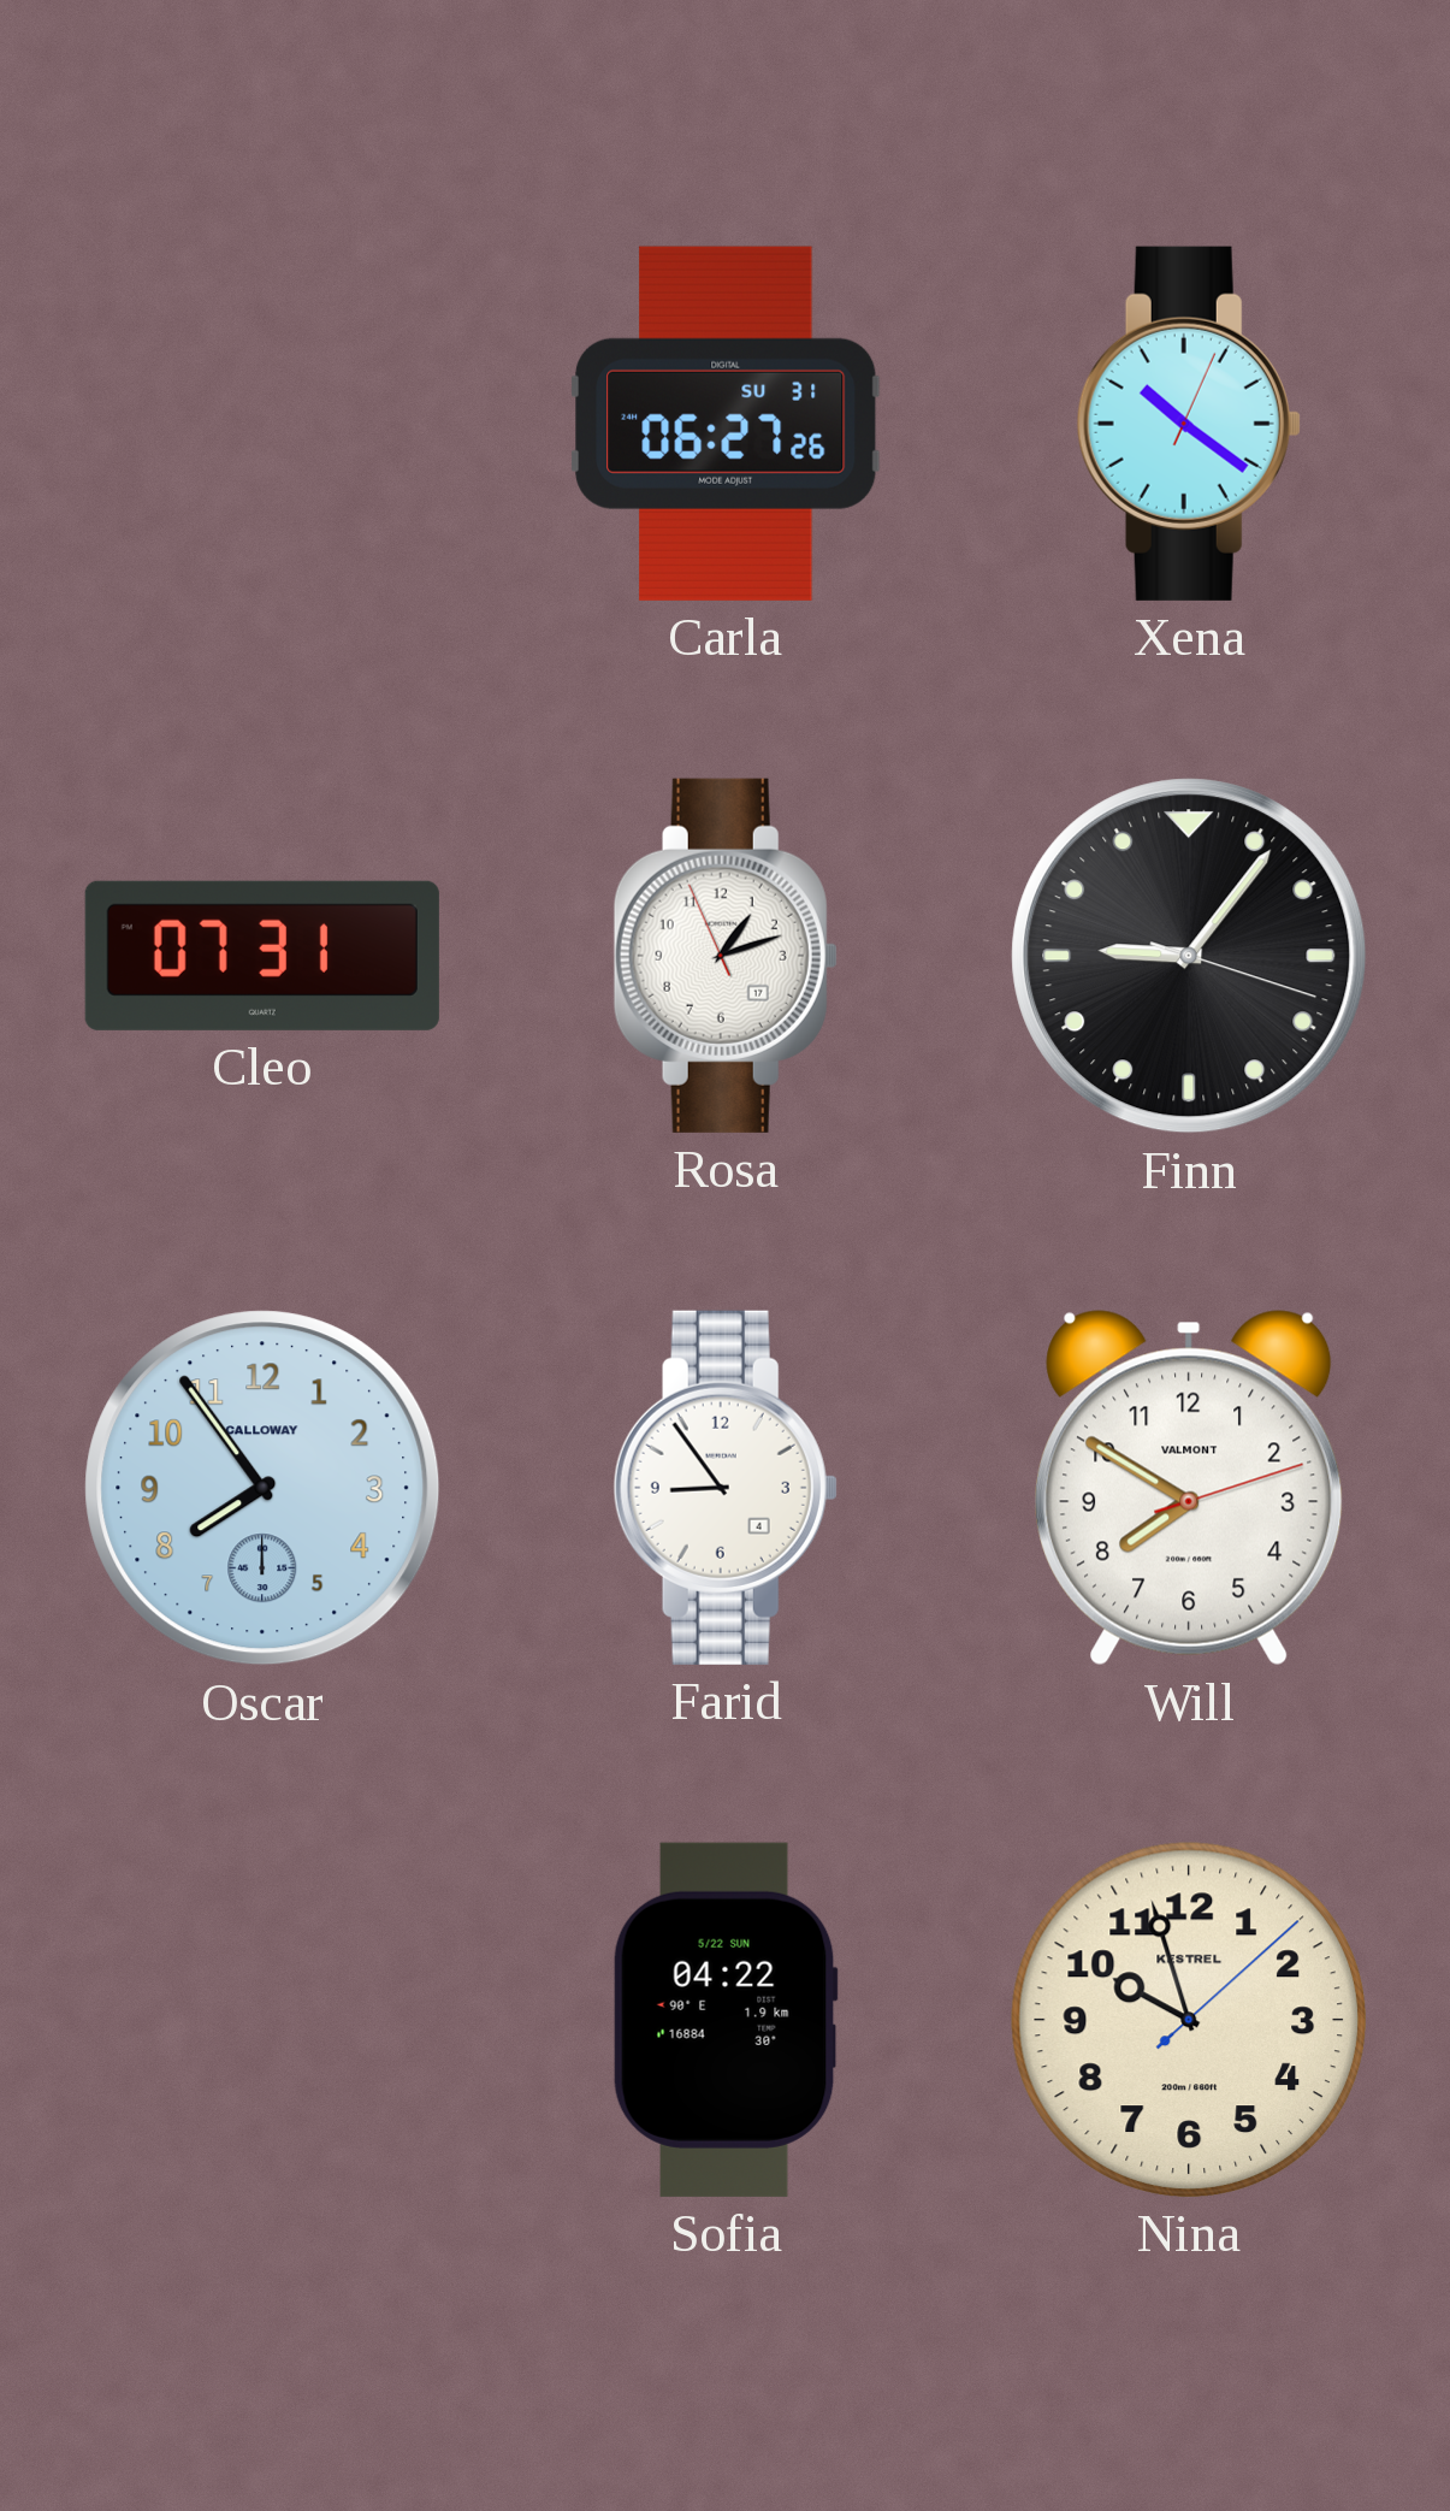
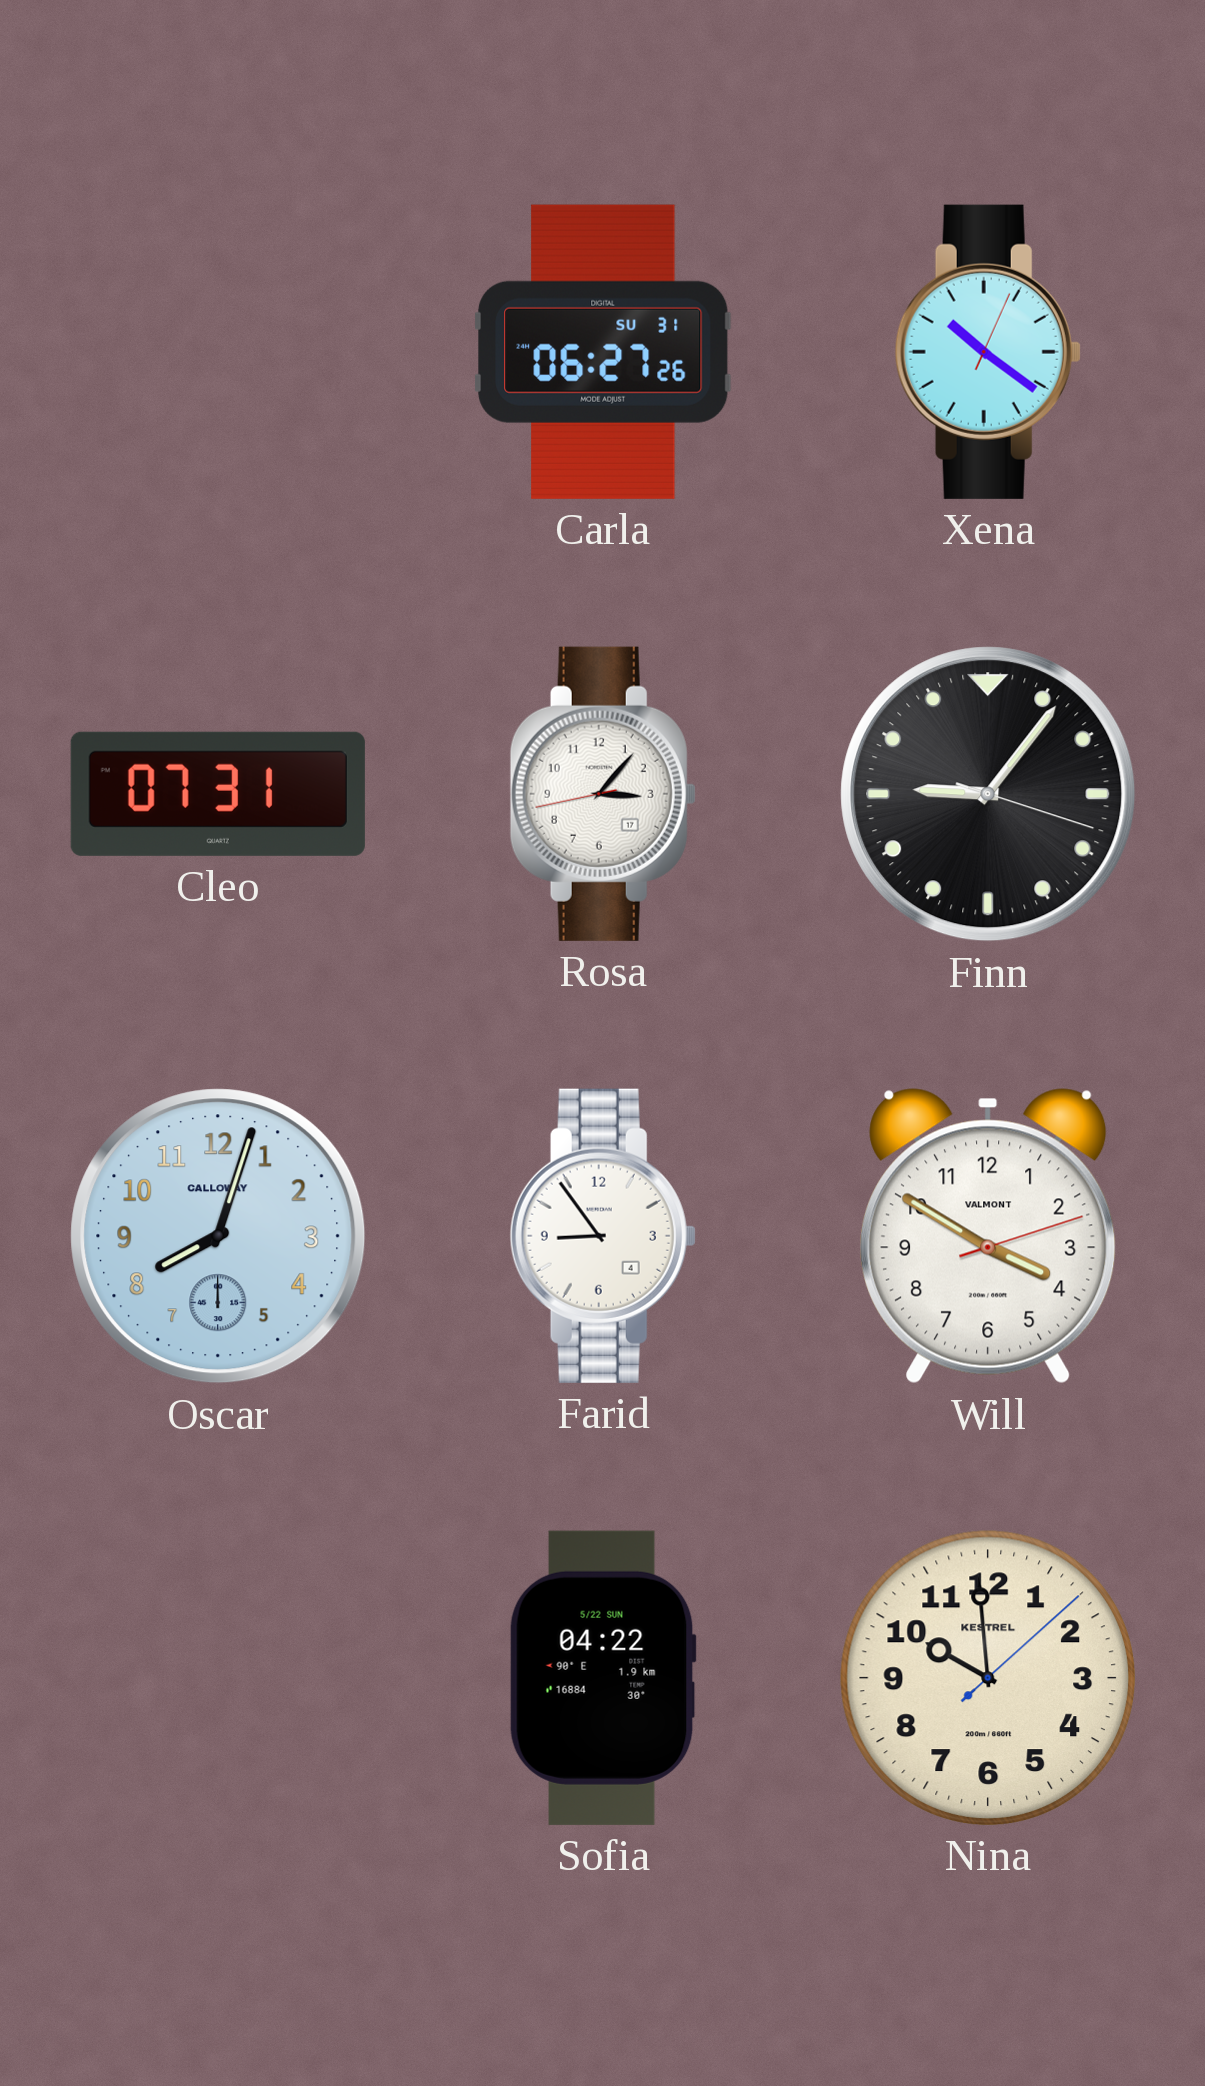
Rosa: 1:11 -> 3:06 (603, 794)
Oscar: 7:54 -> 8:03 (218, 1236)
Will: 7:50 -> 3:50 (988, 1236)
Nina: 9:57 -> 9:59 (988, 1678)
